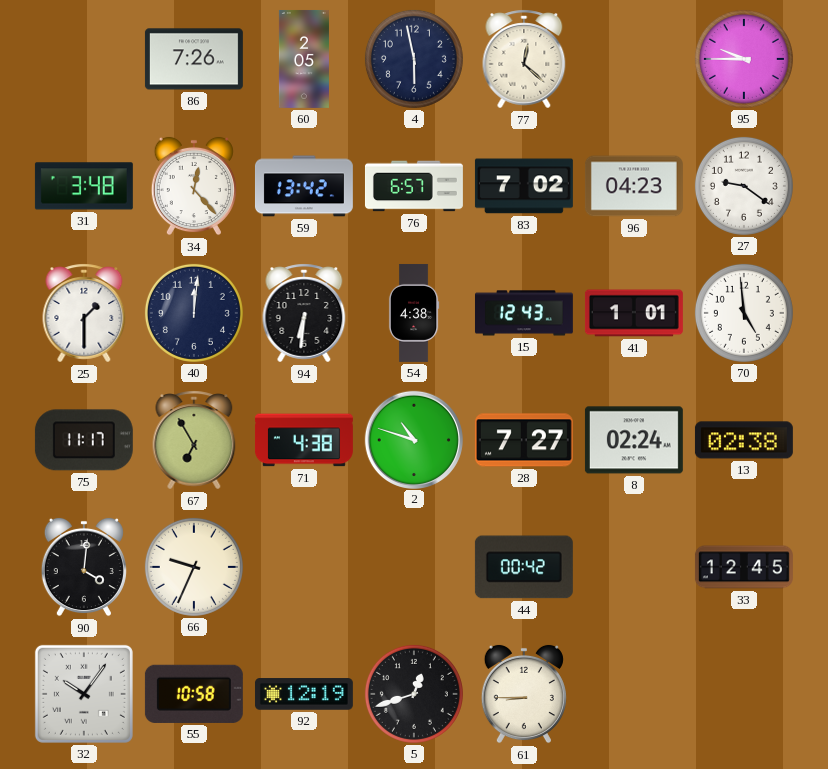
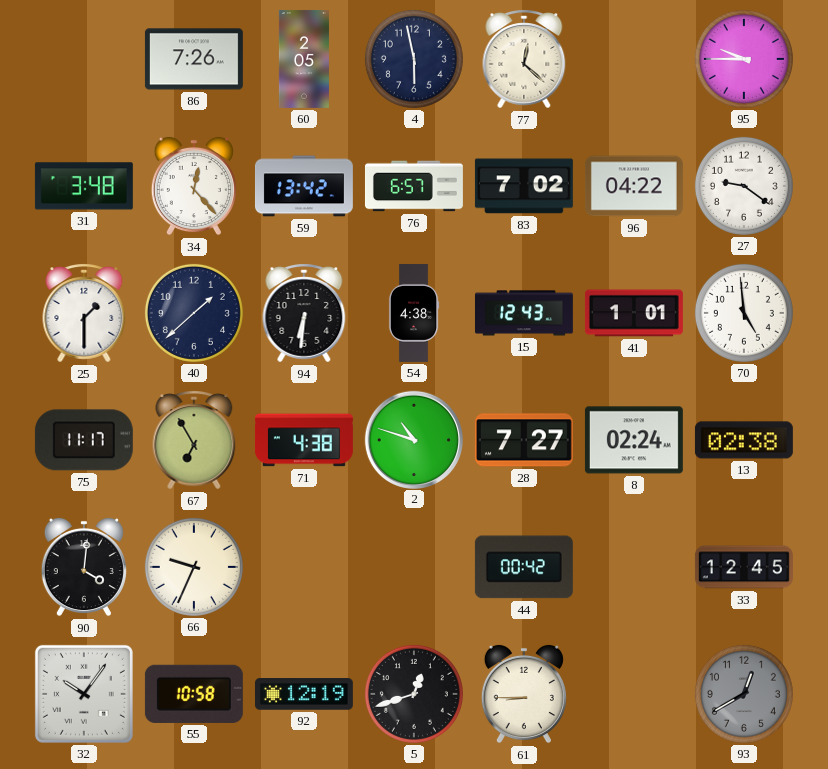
96: 04:23 -> 04:22 (634, 186)
40: 12:01 -> 1:38 (194, 313)
93: none -> 12:40 (744, 694)
